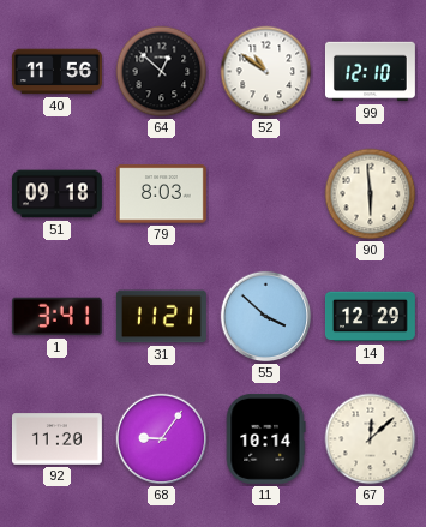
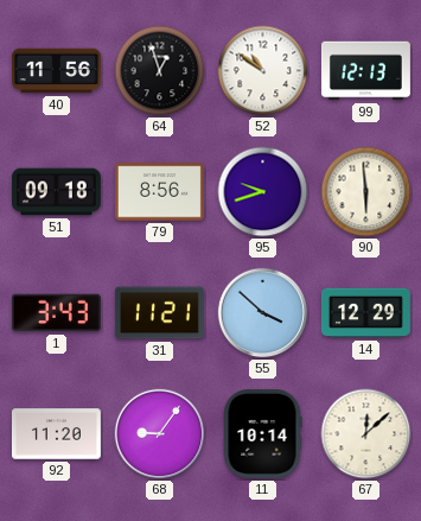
64: 12:52 -> 12:57 (160, 71)
99: 12:10 -> 12:13 (365, 71)
79: 8:03 -> 8:56 (159, 192)
95: none -> 9:42 (263, 192)
1: 3:41 -> 3:43 (56, 313)
